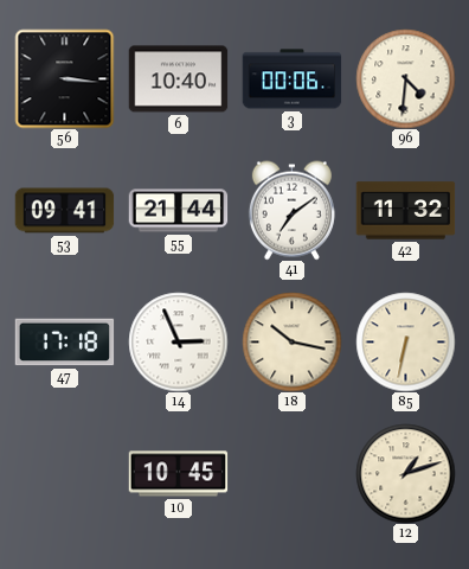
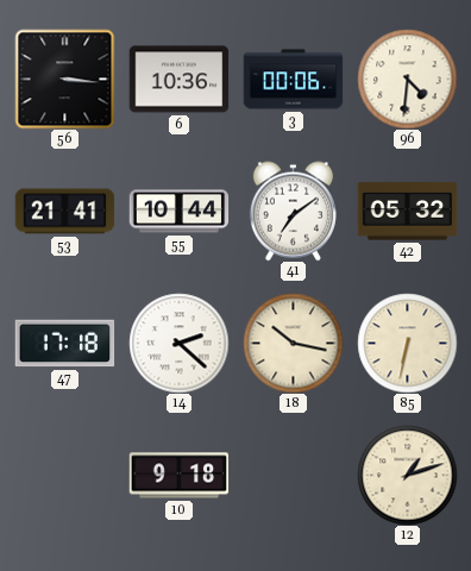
6: 10:40 -> 10:36 (178, 80)
53: 09:41 -> 21:41 (64, 212)
55: 21:44 -> 10:44 (178, 212)
42: 11:32 -> 05:32 (407, 212)
14: 2:56 -> 2:22 (178, 343)
10: 10:45 -> 9:18 (178, 476)
